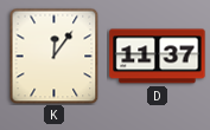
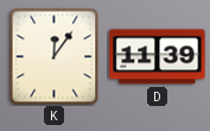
D: 11:37 -> 11:39 (158, 57)
